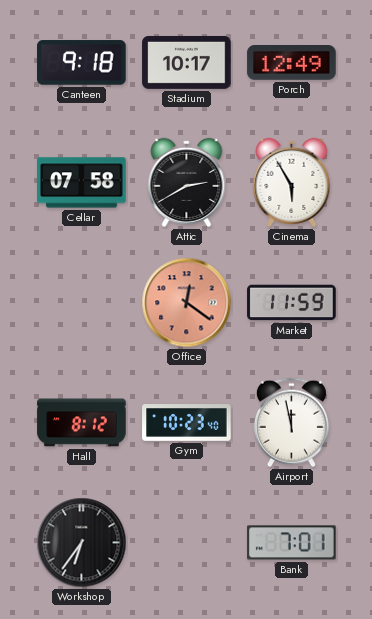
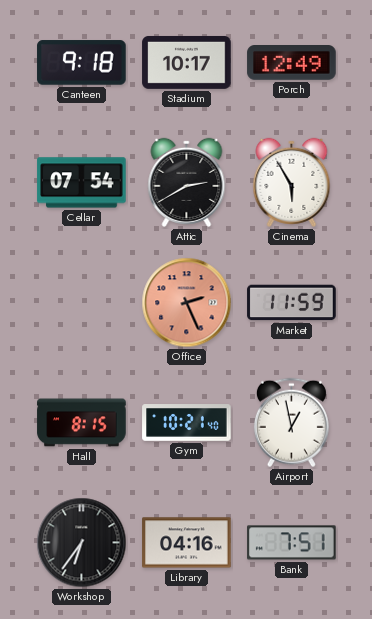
Cellar: 07:58 -> 07:54 (82, 183)
Office: 12:21 -> 2:26 (187, 303)
Hall: 8:12 -> 8:15 (82, 423)
Gym: 10:23 -> 10:21 (187, 423)
Airport: 11:58 -> 12:58 (291, 423)
Library: none -> 04:16 (187, 543)
Bank: 7:01 -> 7:51 (292, 543)
